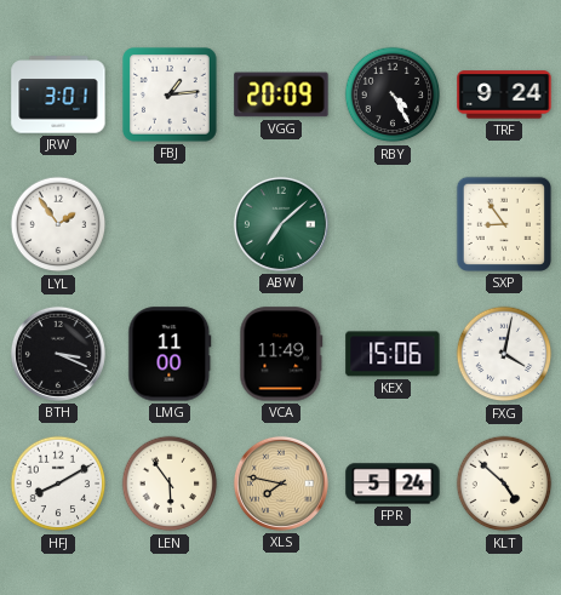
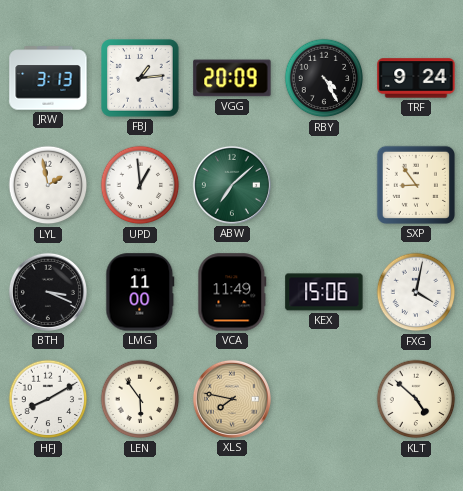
JRW: 3:01 -> 3:13 (48, 78)
LYL: 1:54 -> 1:58 (48, 185)
UPD: none -> 12:59 (140, 185)
FPR: 5:24 -> none (393, 484)
